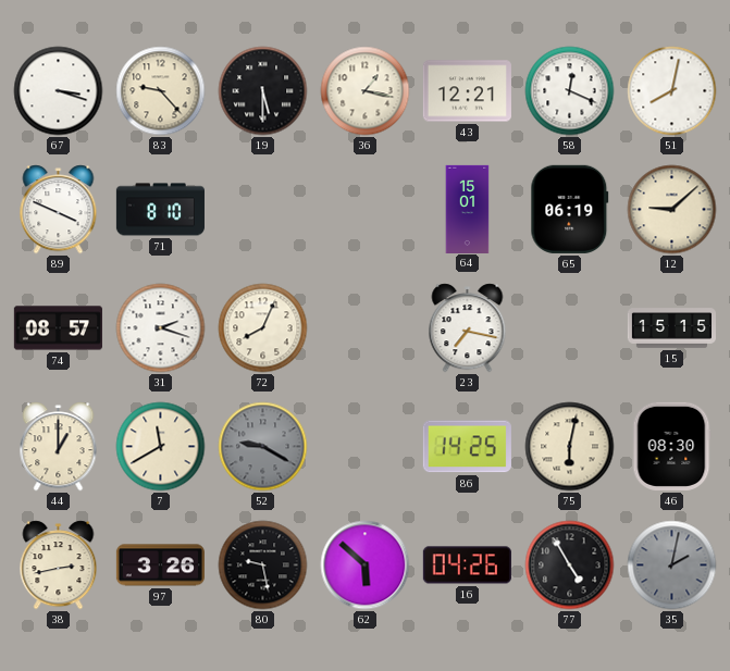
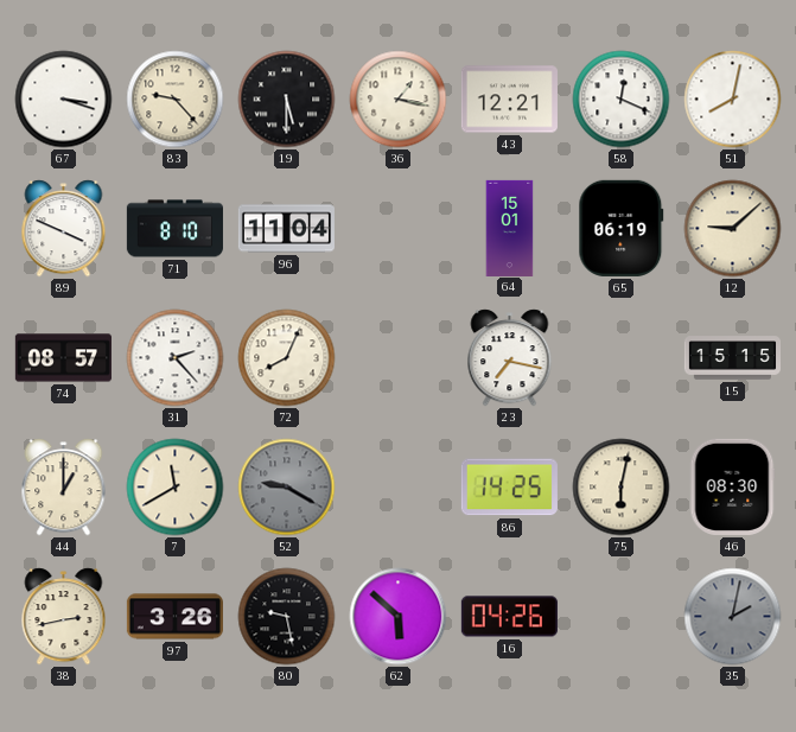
96: none -> 11:04 (286, 229)
31: 2:18 -> 2:23 (176, 358)
77: 4:55 -> none (570, 566)
